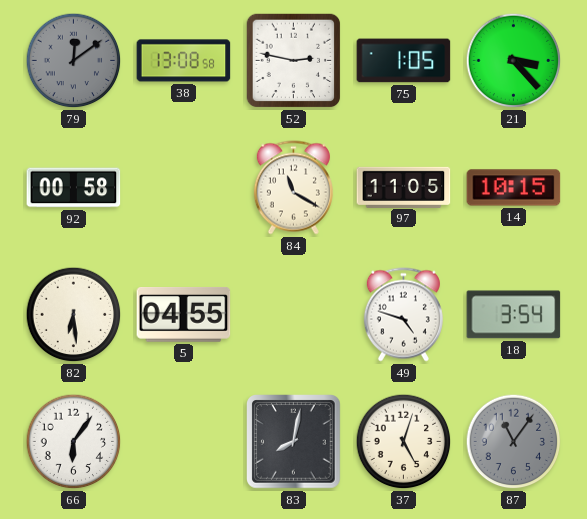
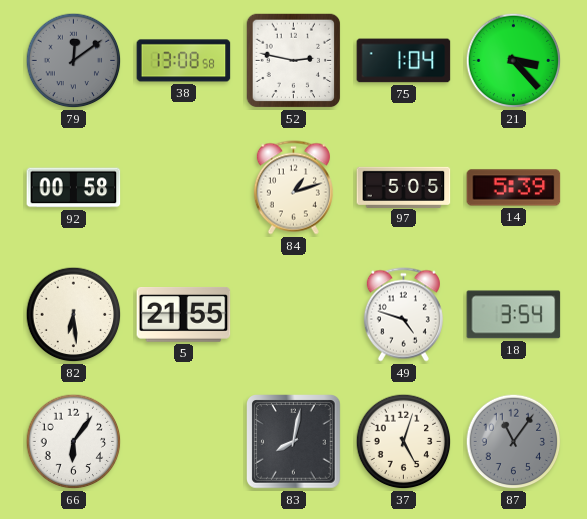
75: 1:05 -> 1:04 (404, 61)
84: 11:20 -> 1:12 (293, 188)
97: 11:05 -> 5:05 (404, 187)
14: 10:15 -> 5:39 (514, 188)
5: 04:55 -> 21:55 (184, 315)
